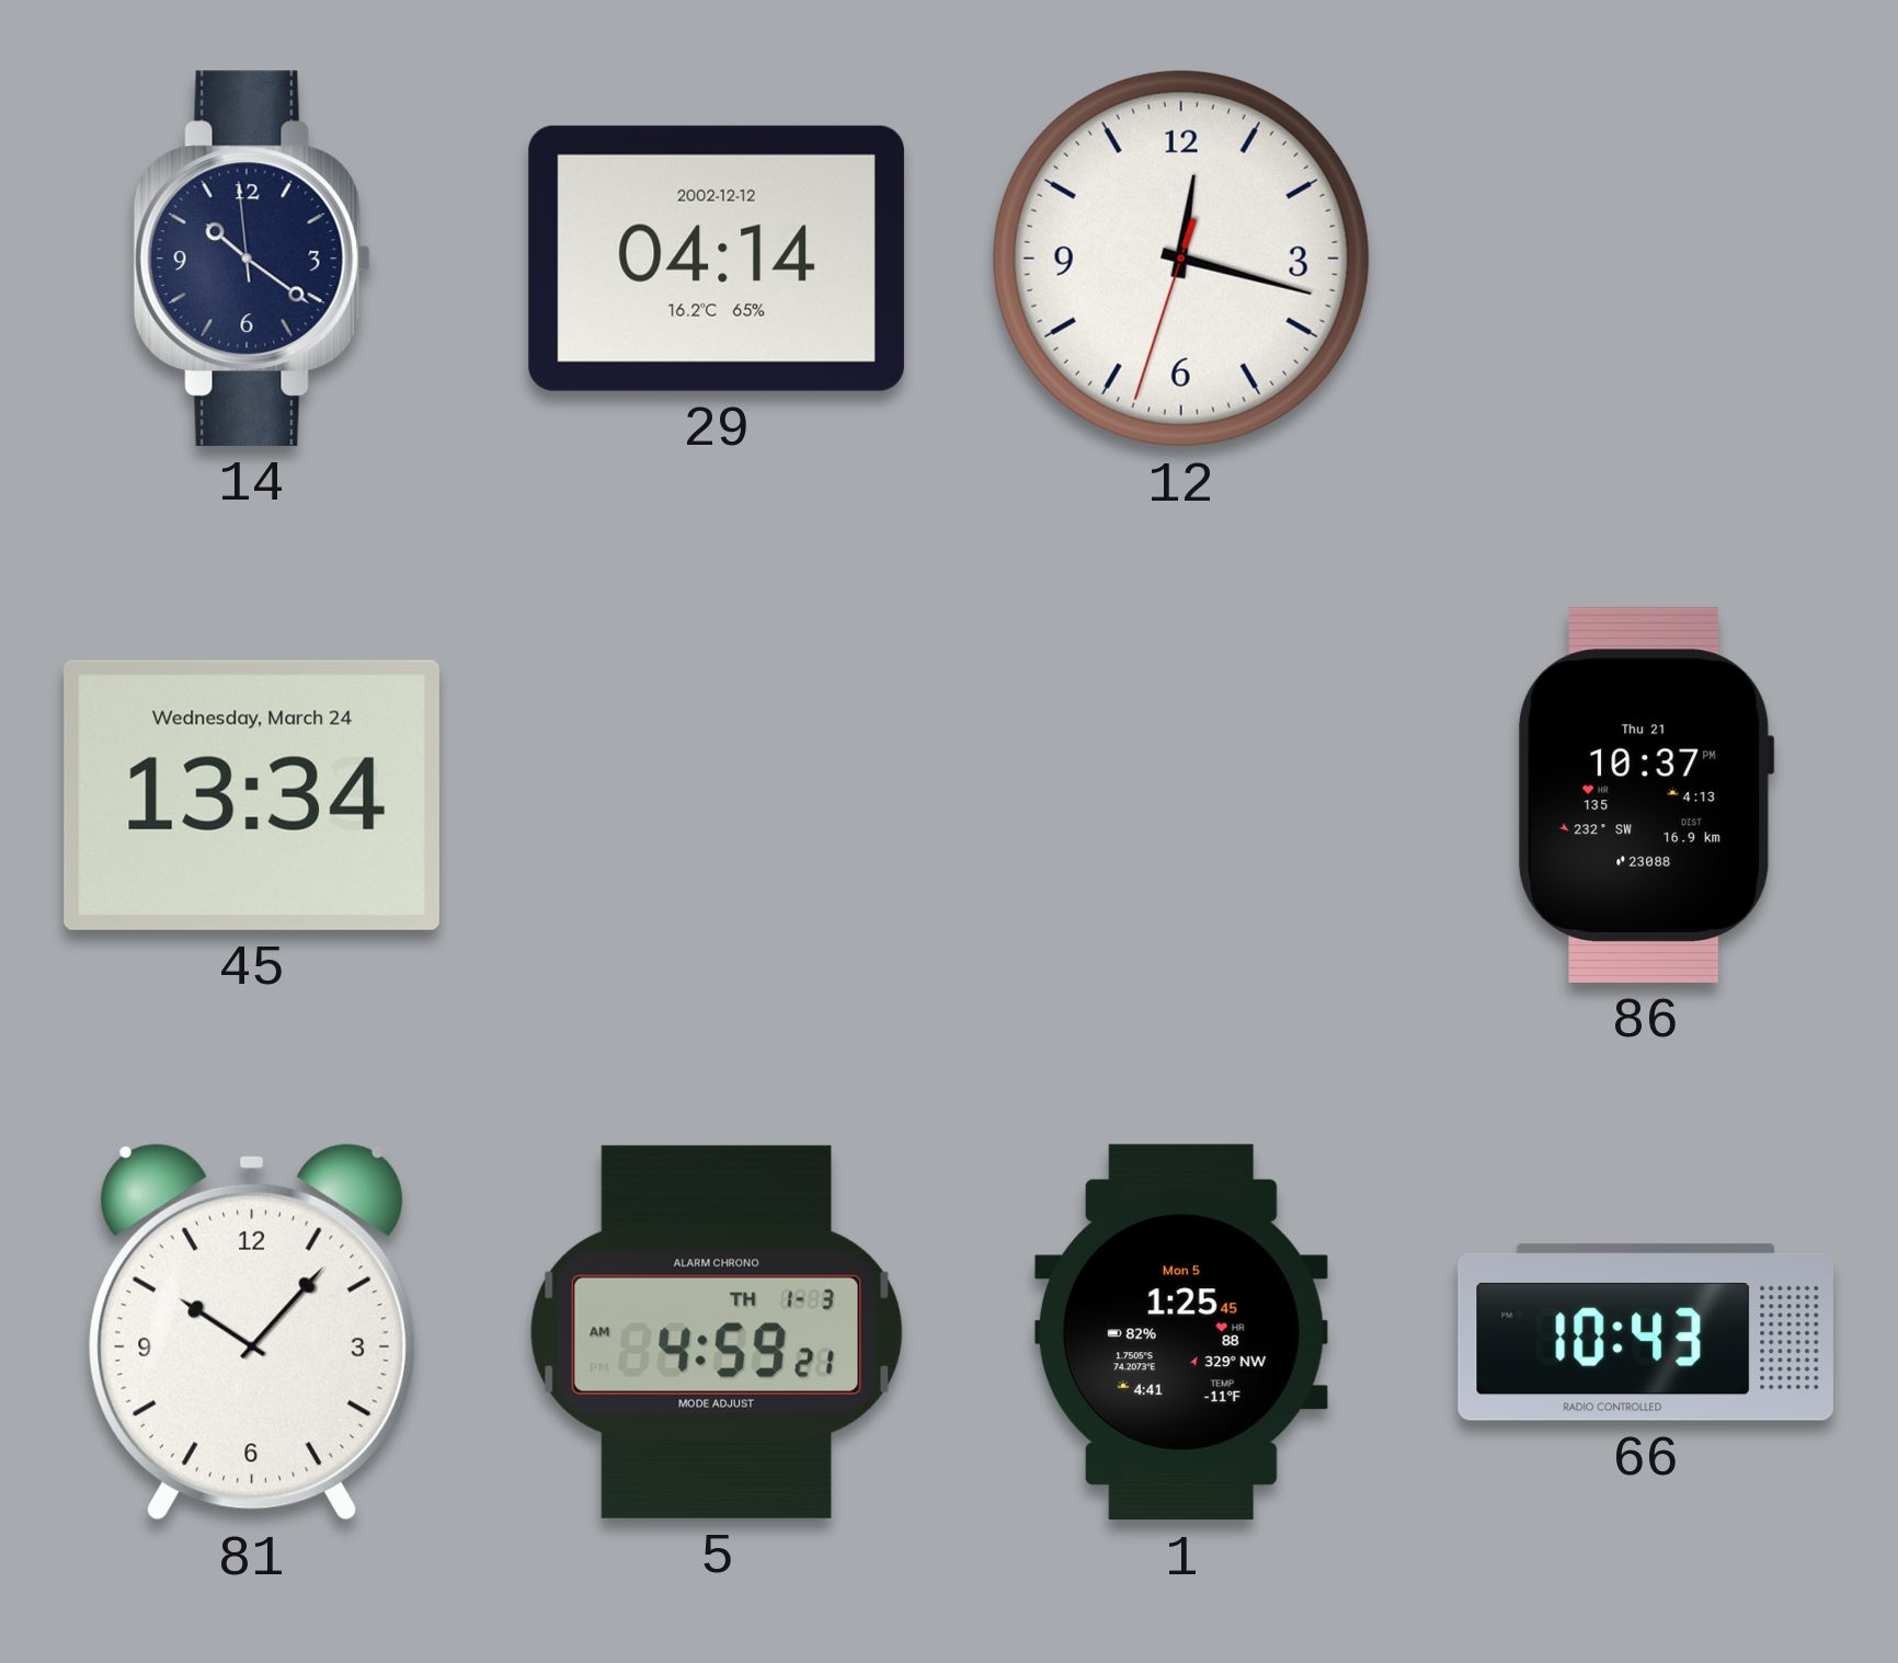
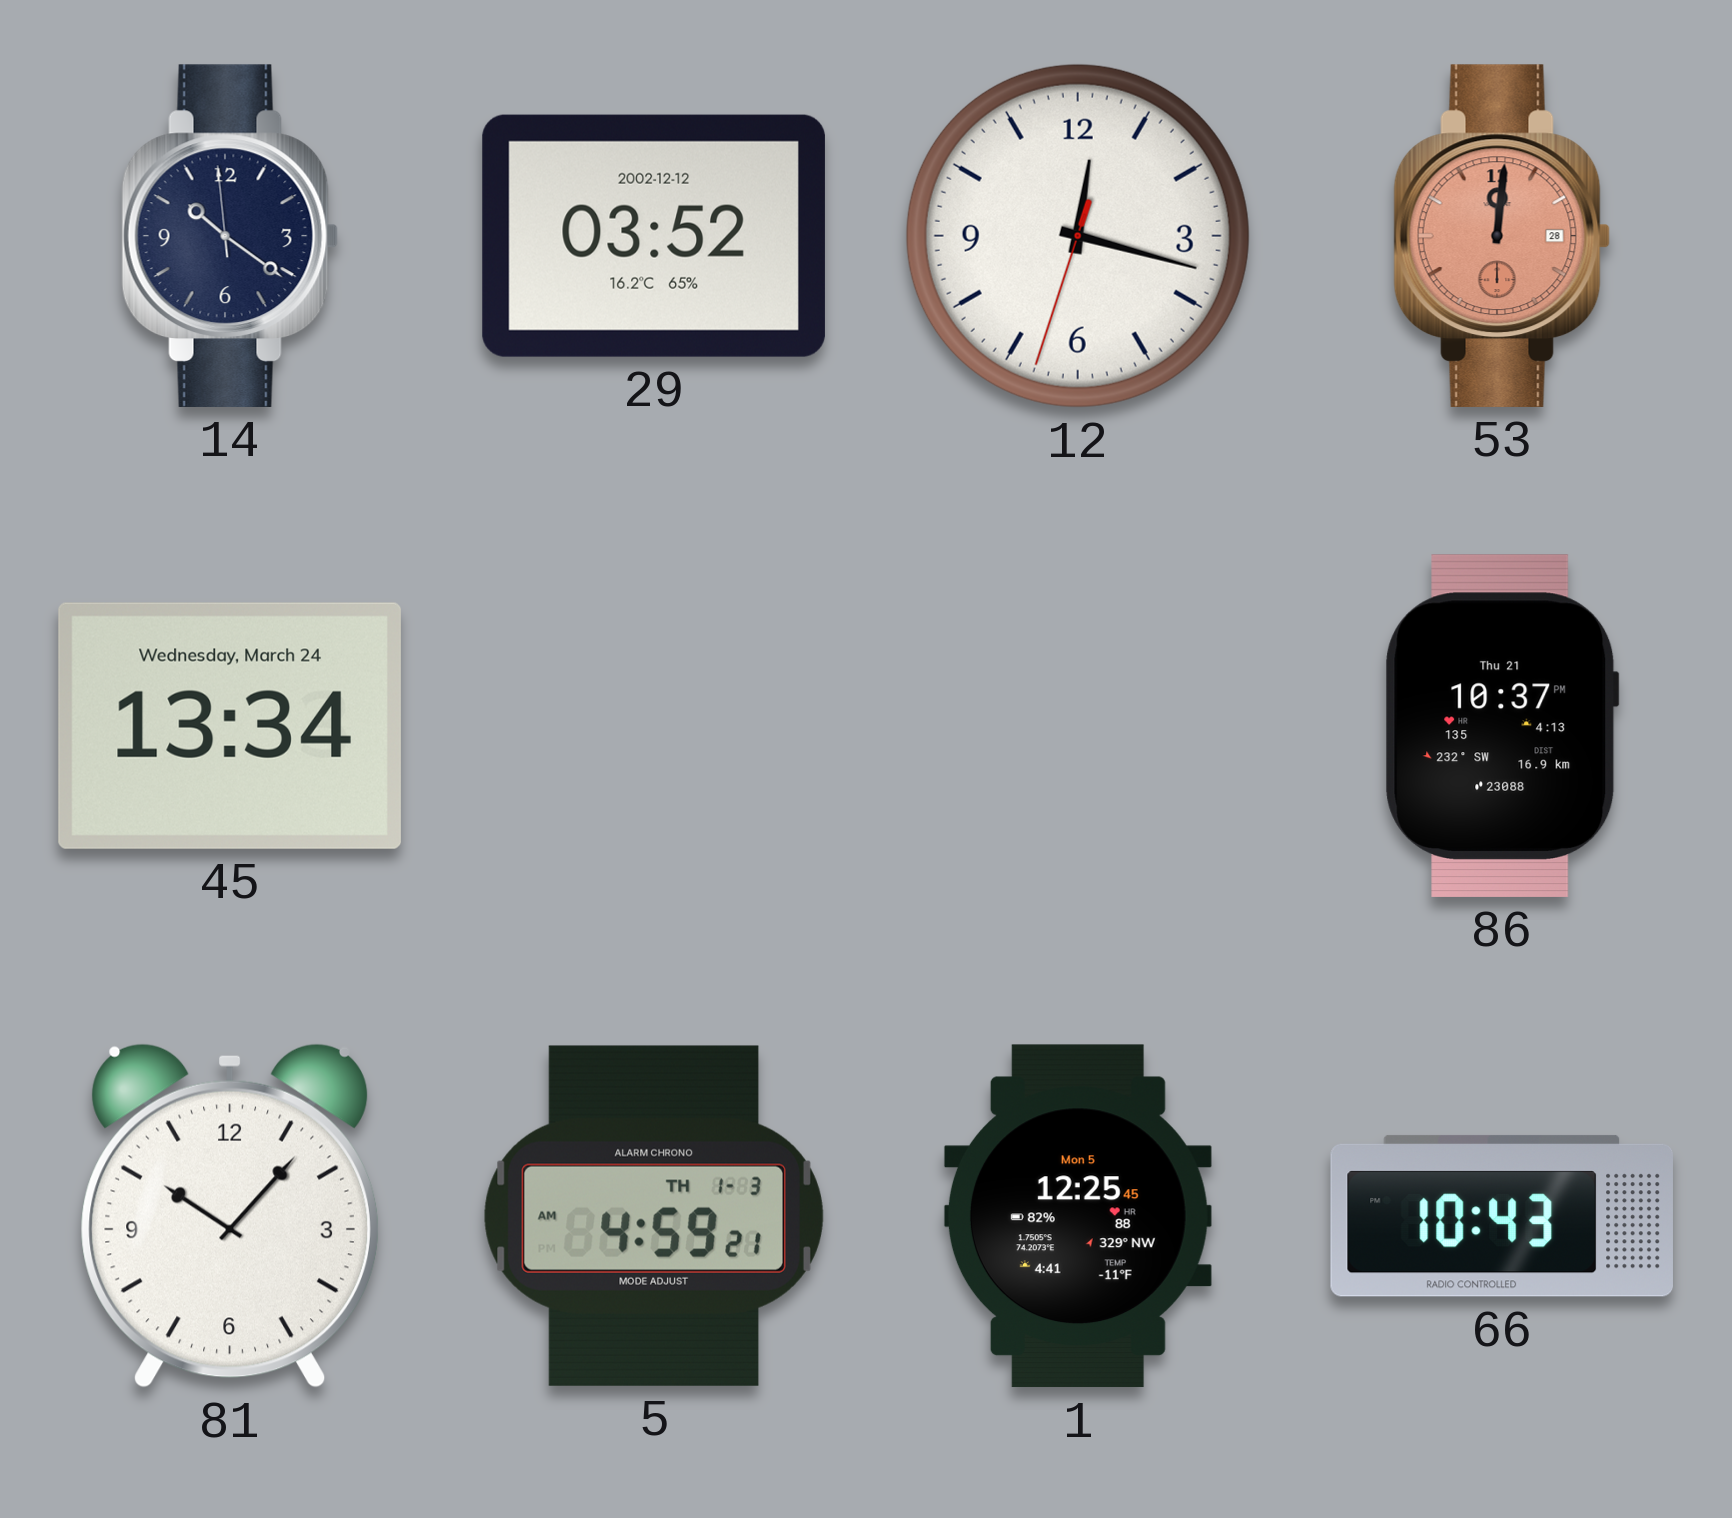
29: 04:14 -> 03:52 (654, 236)
53: none -> 12:01 (1502, 236)
1: 1:25 -> 12:25 (1078, 1216)
